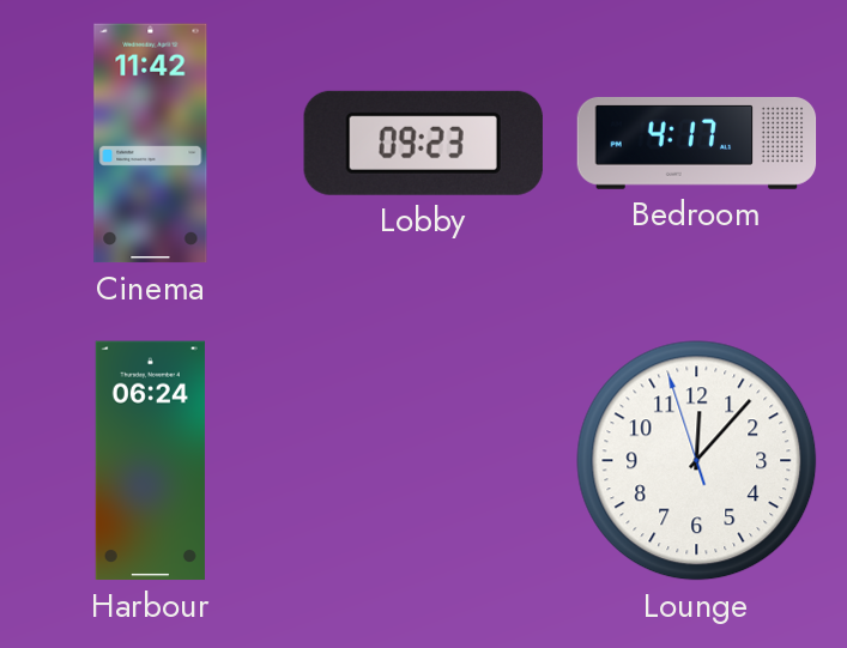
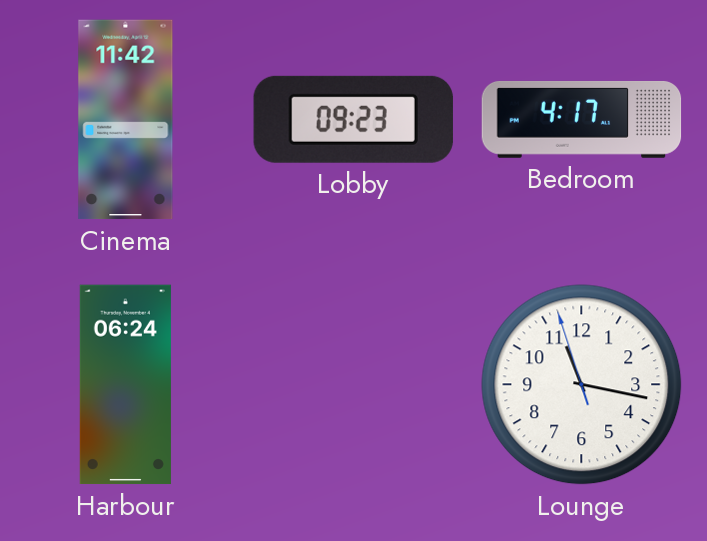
Lounge: 12:06 -> 11:16 (582, 385)
